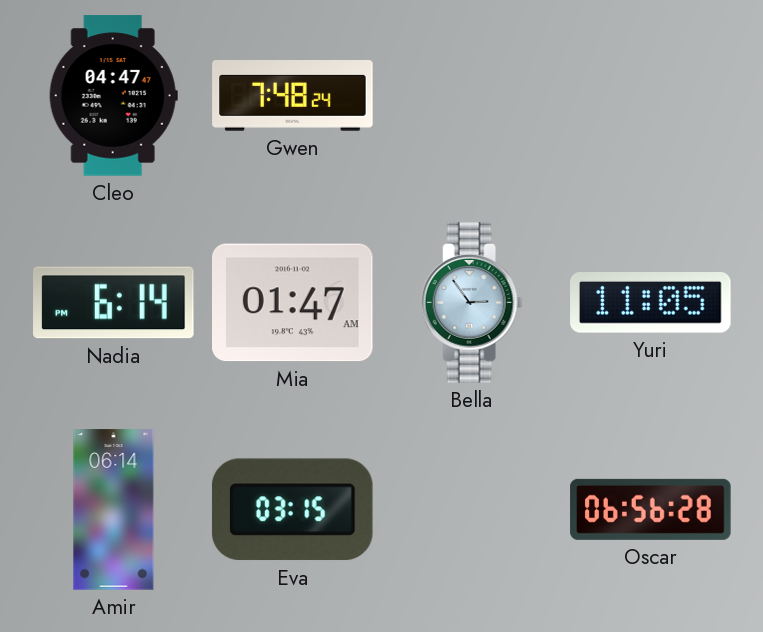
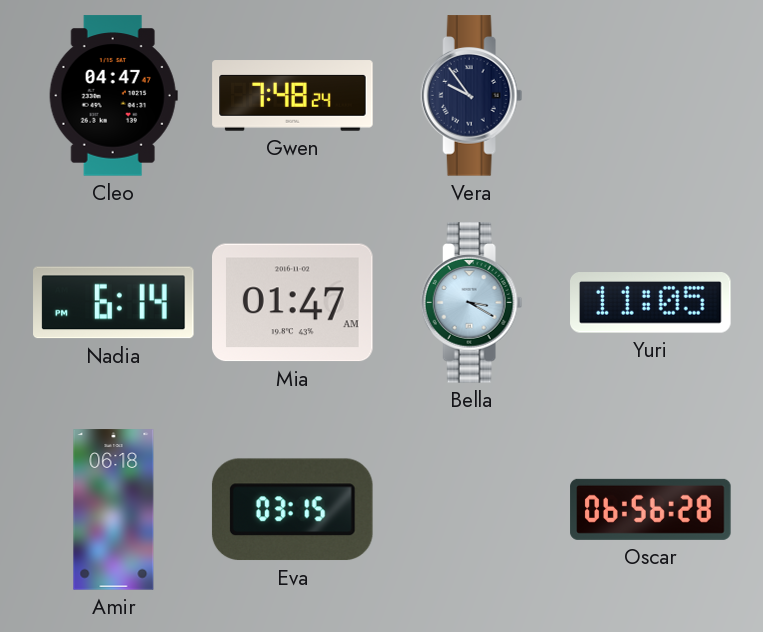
Vera: none -> 9:54 (472, 96)
Bella: 2:54 -> 3:20 (472, 303)
Amir: 06:14 -> 06:18 (114, 510)
